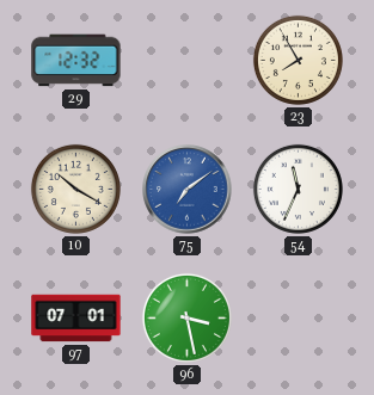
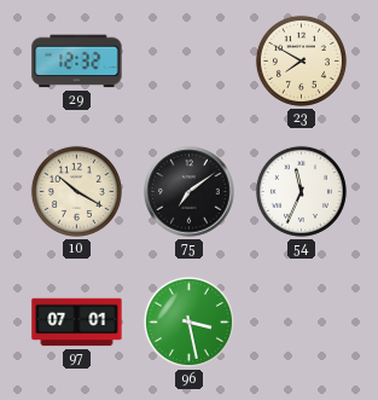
23: 7:55 -> 7:50 (301, 60)
75 dial: blue -> black (190, 192)
